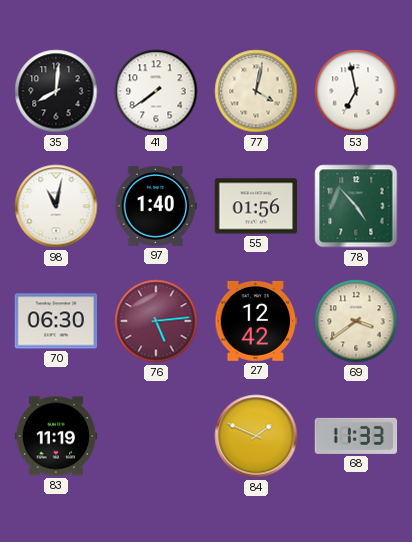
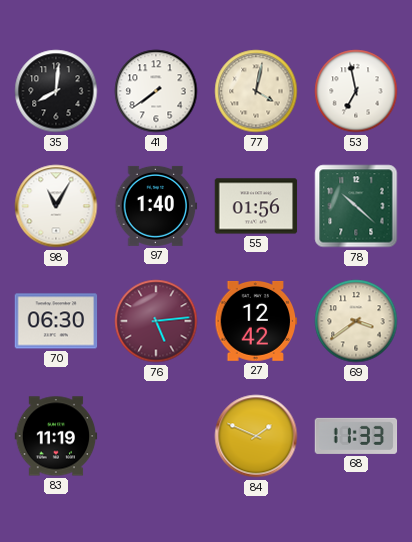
98: 11:02 -> 11:05 (56, 206)
78: 4:53 -> 10:22 (356, 206)
